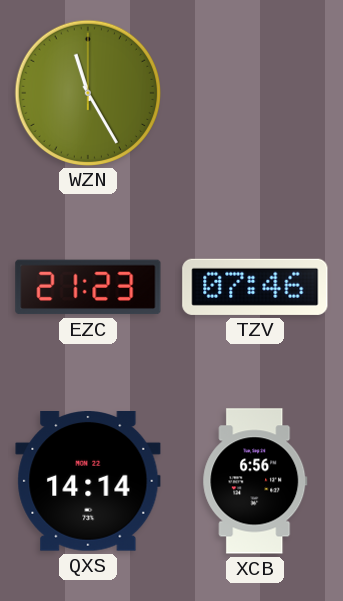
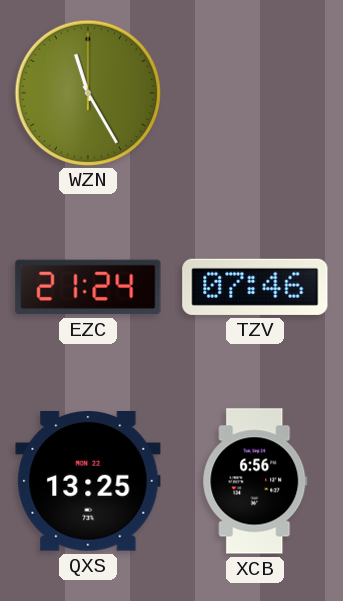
EZC: 21:23 -> 21:24 (88, 287)
QXS: 14:14 -> 13:25 (88, 482)
